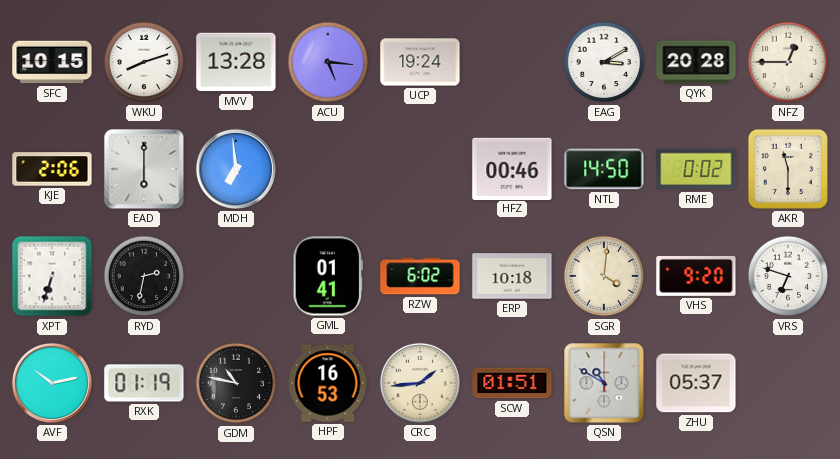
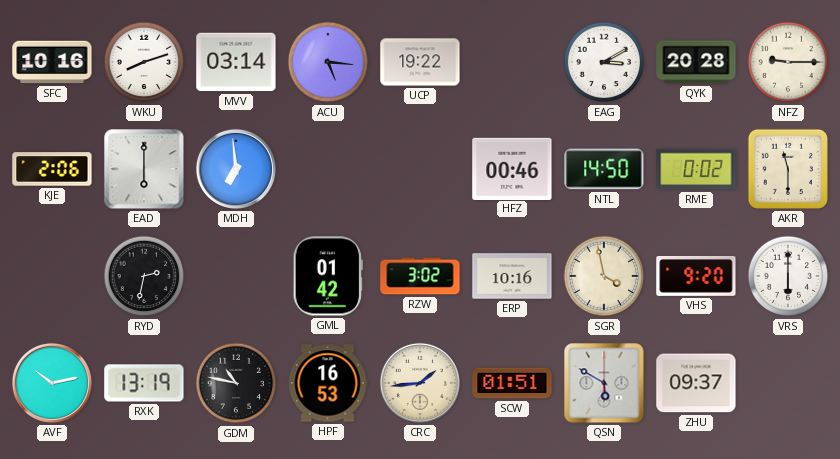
SFC: 10:15 -> 10:16 (52, 62)
MVV: 13:28 -> 03:14 (236, 62)
UCP: 19:24 -> 19:22 (420, 62)
NFZ: 12:45 -> 9:15 (788, 62)
XPT: 6:33 -> none (52, 276)
GML: 01:41 -> 01:42 (328, 276)
RZW: 6:02 -> 3:02 (420, 276)
ERP: 10:18 -> 10:16 (512, 276)
SGR: 4:01 -> 3:58 (604, 276)
VRS: 6:48 -> 6:00 (788, 276)
RXK: 01:19 -> 13:19 (144, 383)
QSN: 10:50 -> 5:50 (604, 383)
ZHU: 05:37 -> 09:37 (696, 383)
